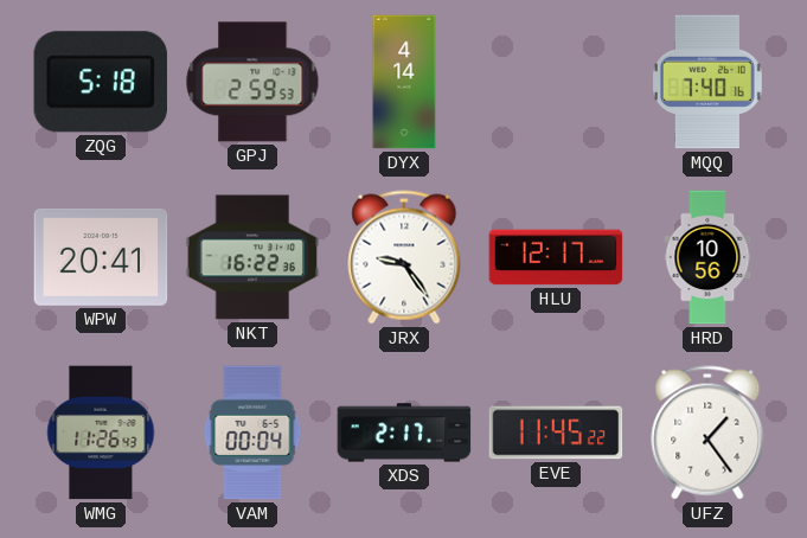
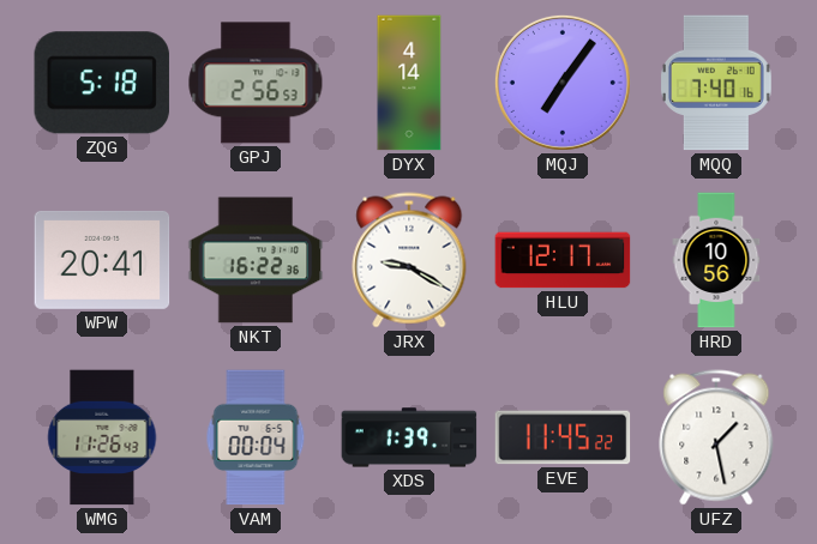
GPJ: 2:59 -> 2:56 (256, 83)
MQJ: none -> 7:06 (563, 83)
JRX: 9:24 -> 9:20 (409, 260)
XDS: 2:17 -> 1:39 (409, 437)
UFZ: 1:24 -> 1:28 (716, 437)
